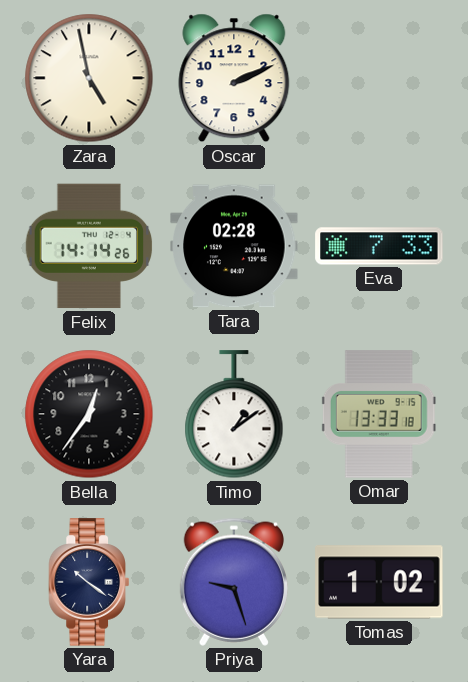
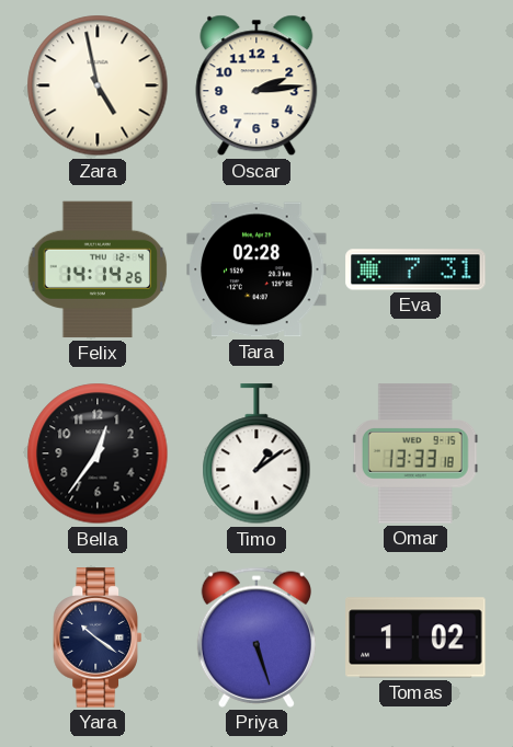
Oscar: 2:11 -> 2:14 (256, 85)
Eva: 7:33 -> 7:31 (415, 269)
Priya: 9:27 -> 5:27 (256, 637)
